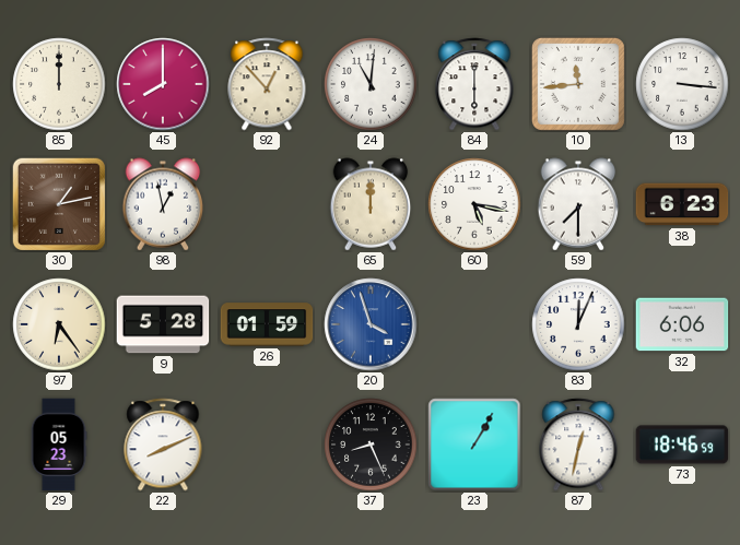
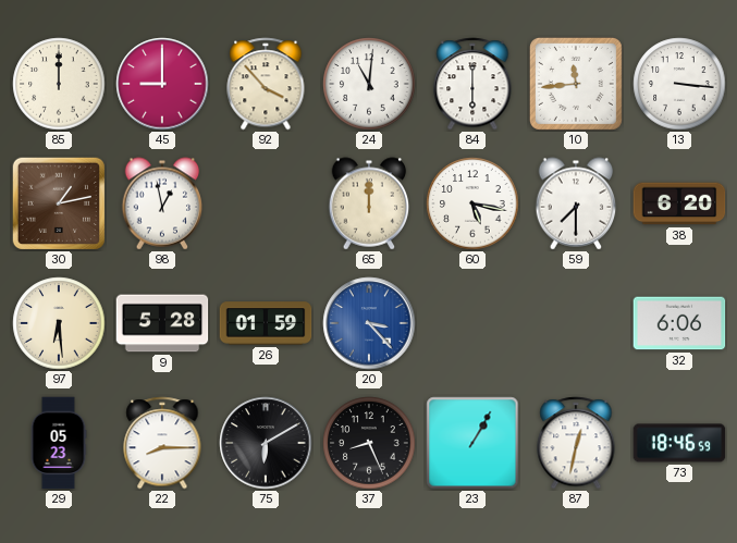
45: 8:00 -> 9:00 (162, 84)
92: 12:53 -> 3:53 (266, 84)
38: 6:23 -> 6:20 (679, 203)
97: 6:24 -> 6:29 (59, 323)
20: 3:57 -> 3:23 (369, 323)
83: 12:04 -> none (578, 324)
22: 8:11 -> 8:15 (162, 443)
75: none -> 6:10 (266, 443)
